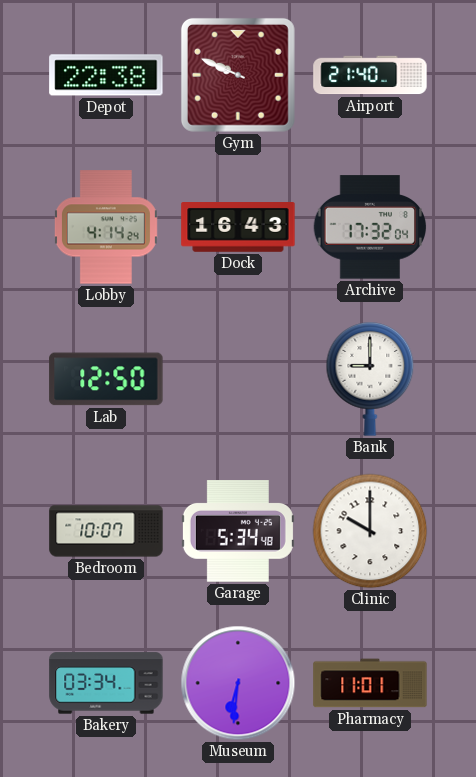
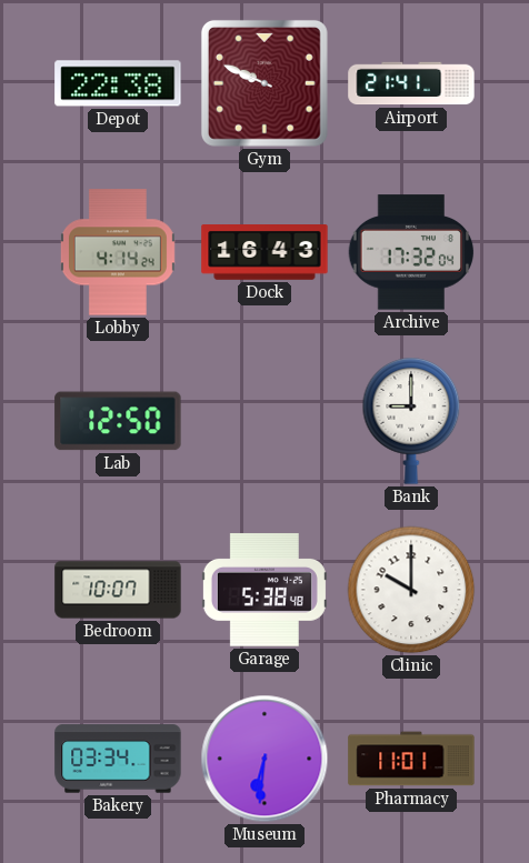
Airport: 21:40 -> 21:41 (411, 83)
Garage: 5:34 -> 5:38 (264, 590)
